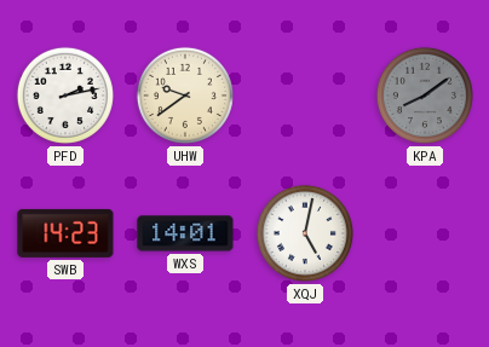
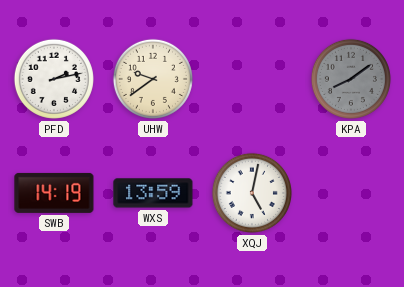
SWB: 14:23 -> 14:19 (54, 193)
WXS: 14:01 -> 13:59 (153, 193)
